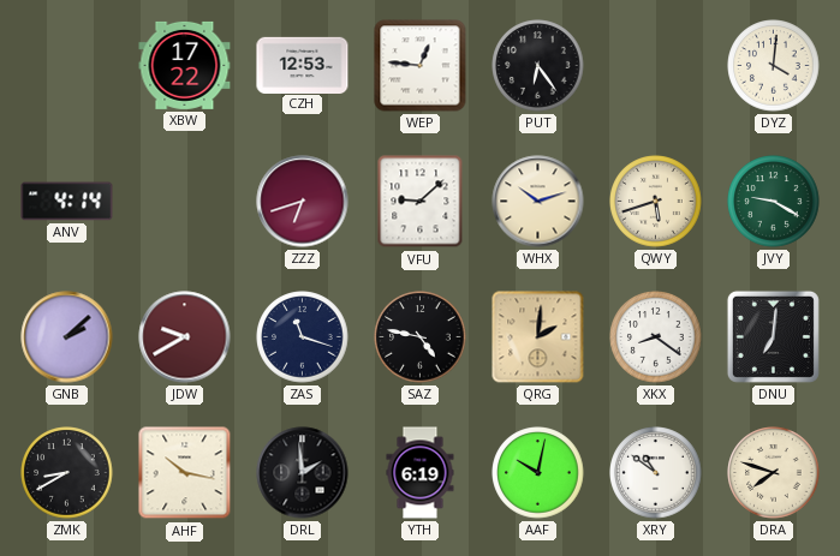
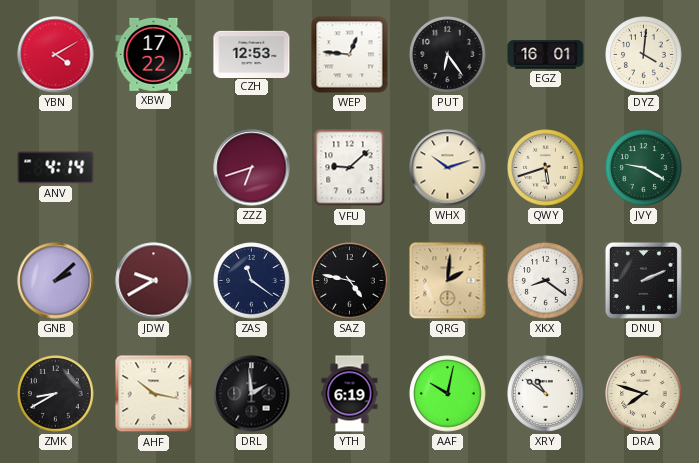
YBN: none -> 4:10 (56, 55)
EGZ: none -> 16:01 (546, 55)
ZAS: 11:18 -> 11:21 (252, 281)
DNU: 7:01 -> 2:11 (643, 280)
